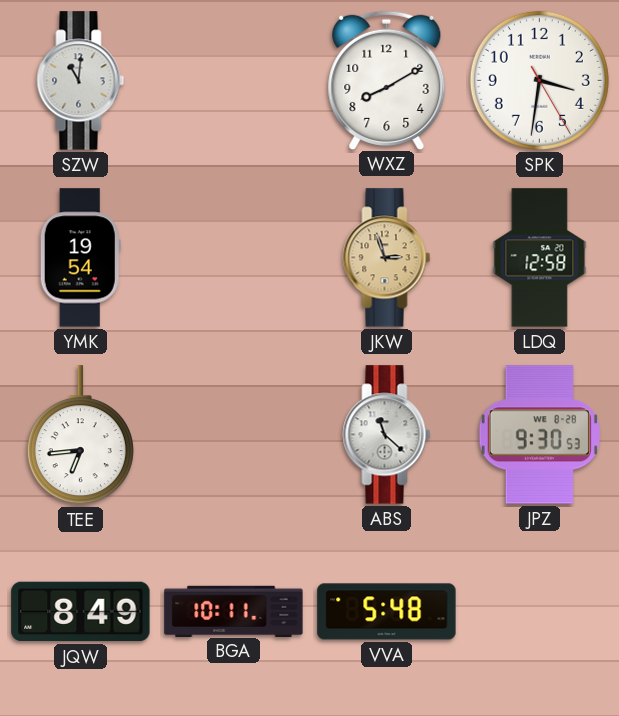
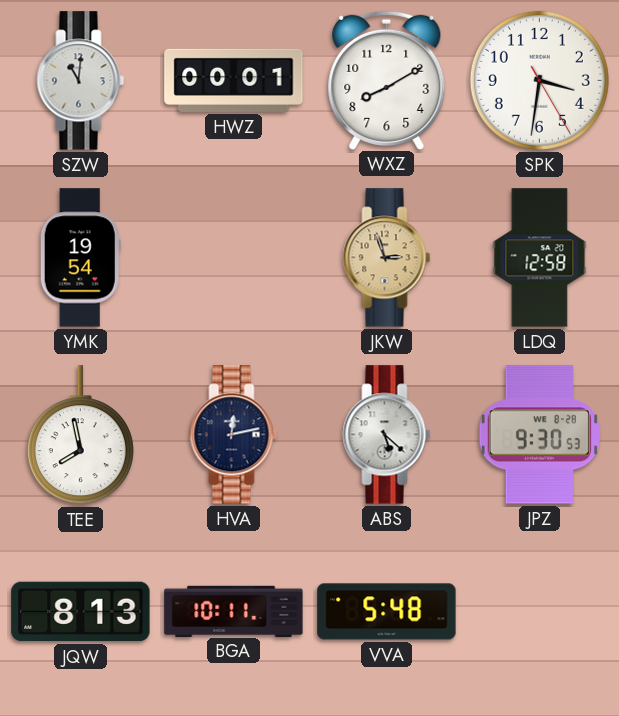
HWZ: none -> 00:01 (234, 80)
TEE: 6:44 -> 7:58 (80, 435)
HVA: none -> 12:13 (234, 435)
ABS: 11:22 -> 5:22 (387, 435)
JQW: 8:49 -> 8:13 (81, 612)
